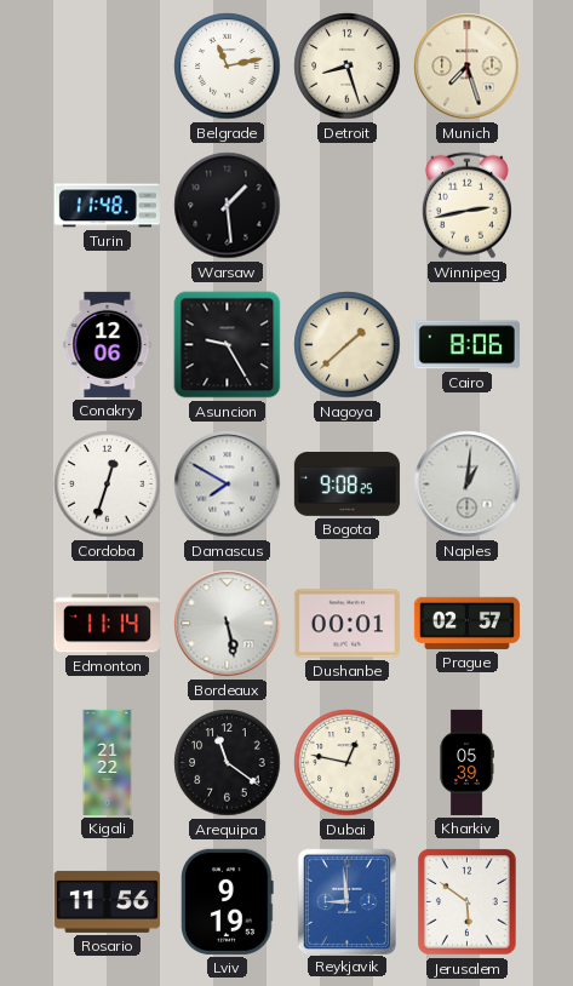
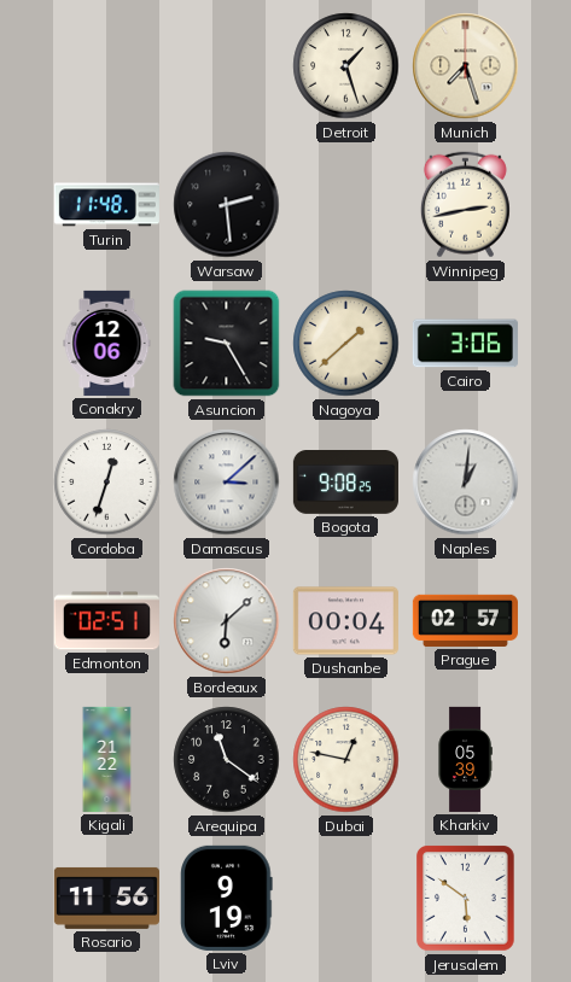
Belgrade: 11:13 -> none (228, 67)
Detroit: 8:27 -> 1:27 (346, 66)
Warsaw: 1:29 -> 2:29 (227, 205)
Cairo: 8:06 -> 3:06 (465, 344)
Damascus: 7:50 -> 3:08 (227, 483)
Edmonton: 11:14 -> 02:51 (106, 621)
Bordeaux: 5:28 -> 6:08 (227, 621)
Dushanbe: 00:01 -> 00:04 (345, 621)
Reykjavik: 8:59 -> none (346, 901)
